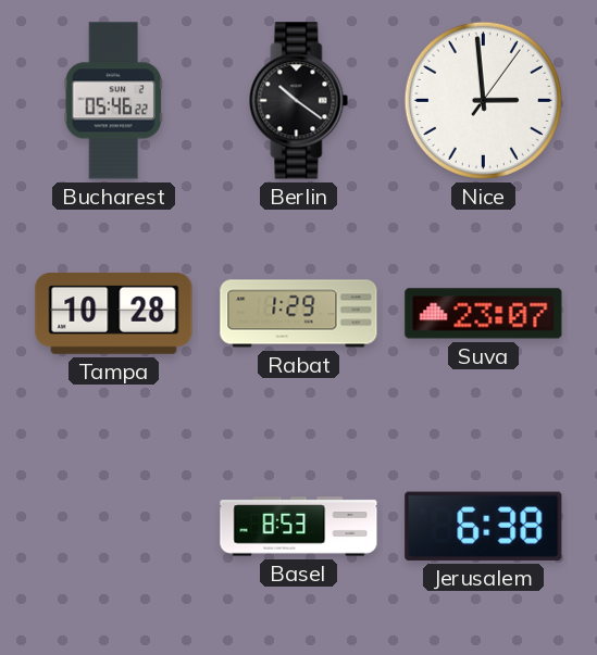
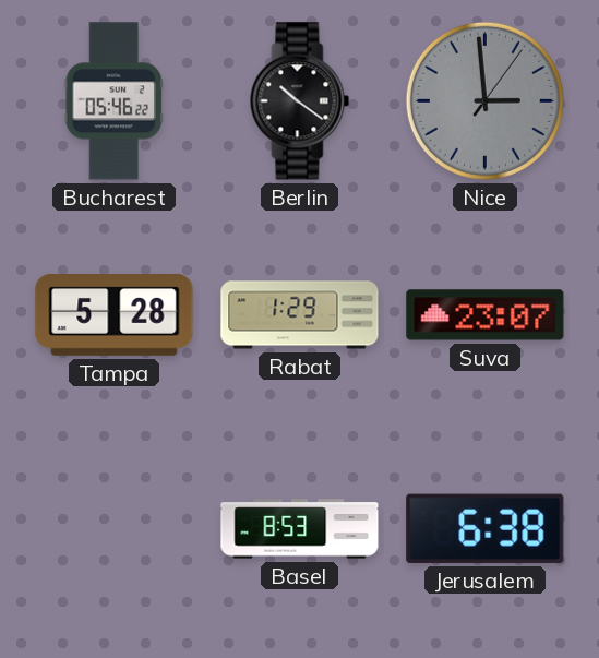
Nice dial: white -> grey (484, 100)
Tampa: 10:28 -> 5:28 (115, 315)
